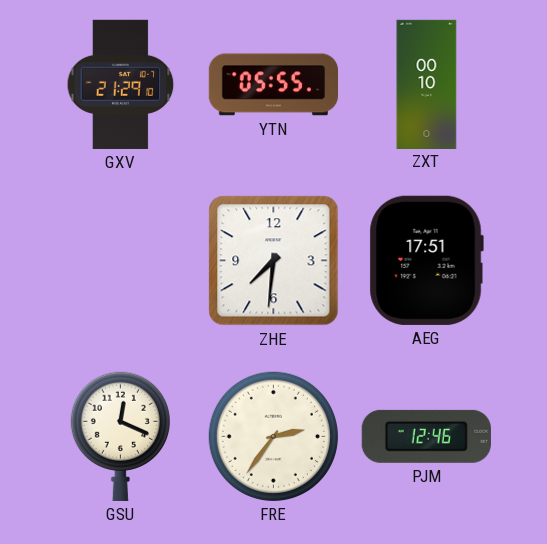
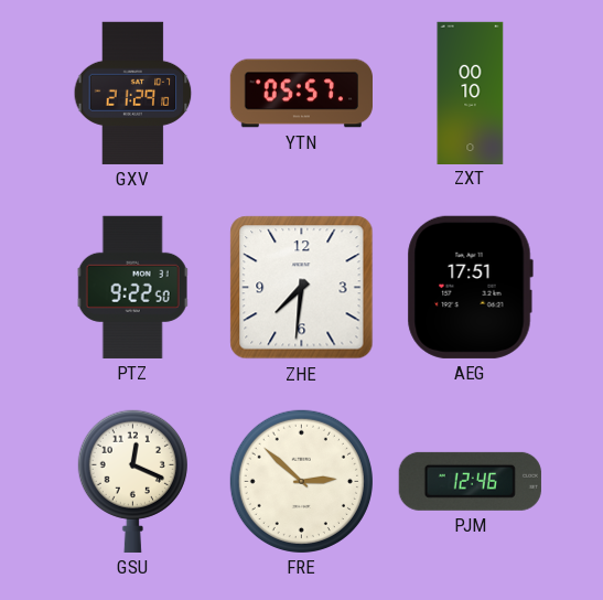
YTN: 05:55 -> 05:57 (301, 94)
PTZ: none -> 9:22 (133, 287)
FRE: 2:36 -> 2:52 (301, 481)
